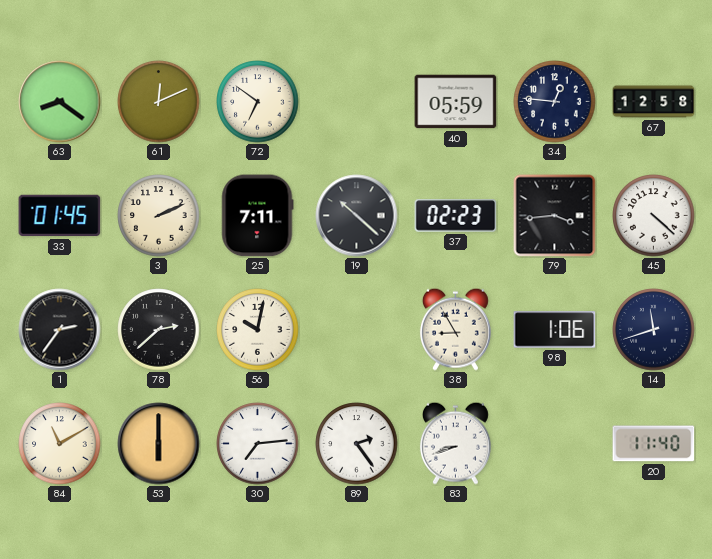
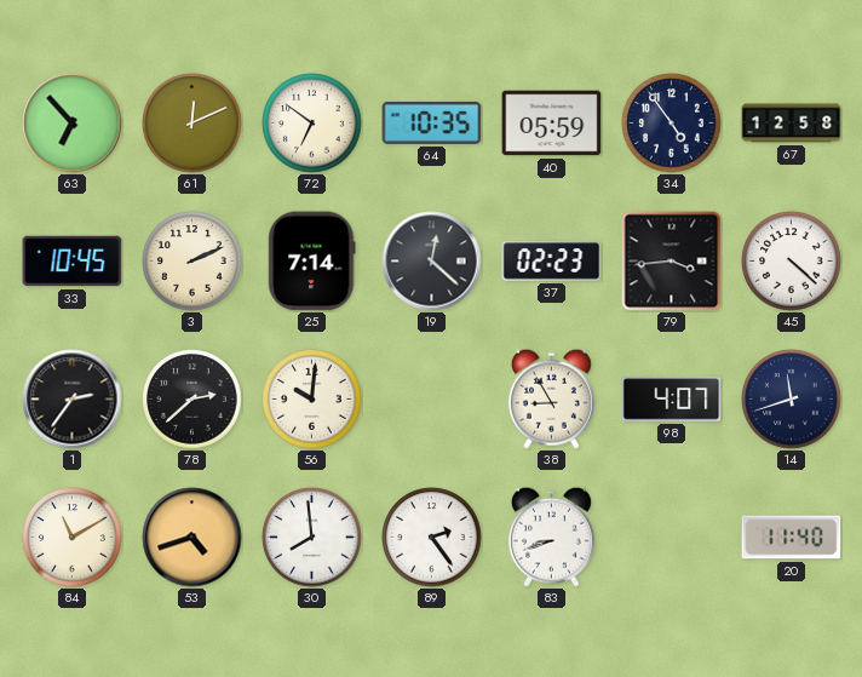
63: 8:21 -> 6:53 (73, 124)
64: none -> 10:35 (432, 122)
34: 12:46 -> 4:54 (672, 124)
33: 01:45 -> 10:45 (73, 262)
25: 7:11 -> 7:14 (312, 262)
19: 10:22 -> 12:22 (432, 262)
56: 10:02 -> 10:01 (312, 400)
98: 1:06 -> 4:07 (672, 400)
53: 6:00 -> 4:42 (192, 538)
30: 7:14 -> 7:59 (312, 538)
